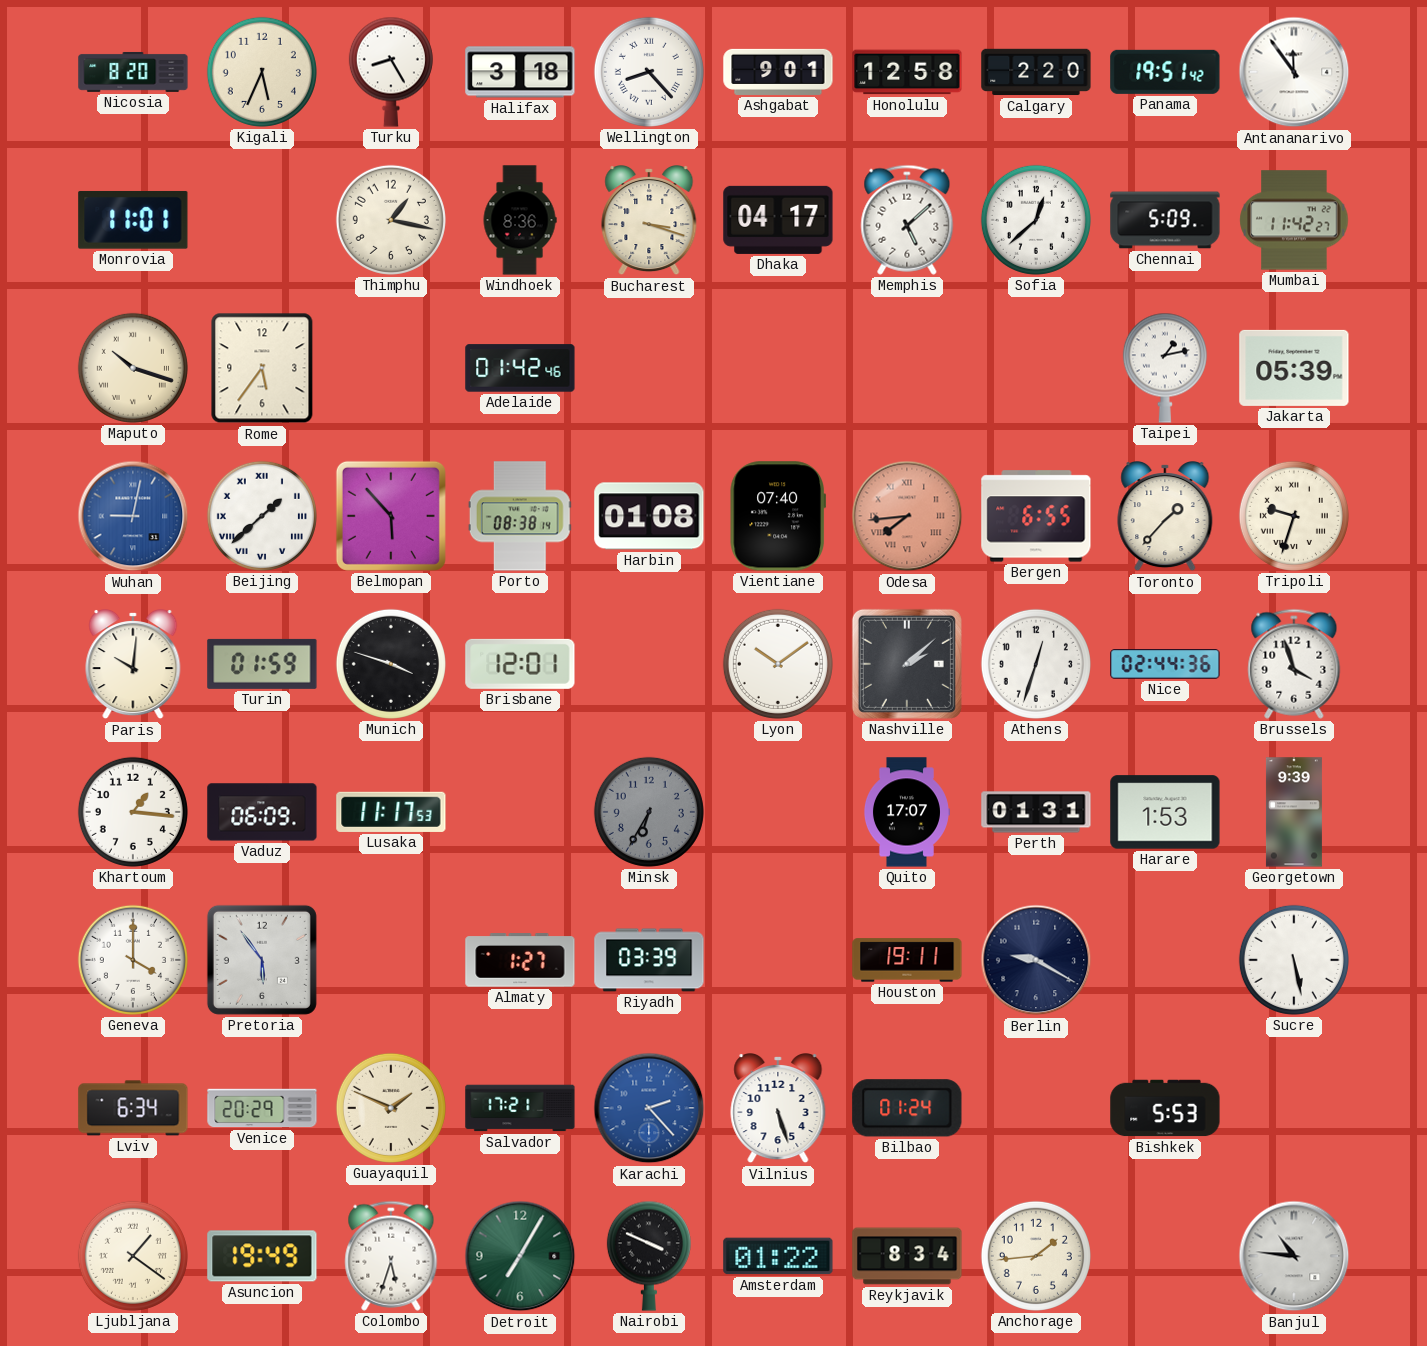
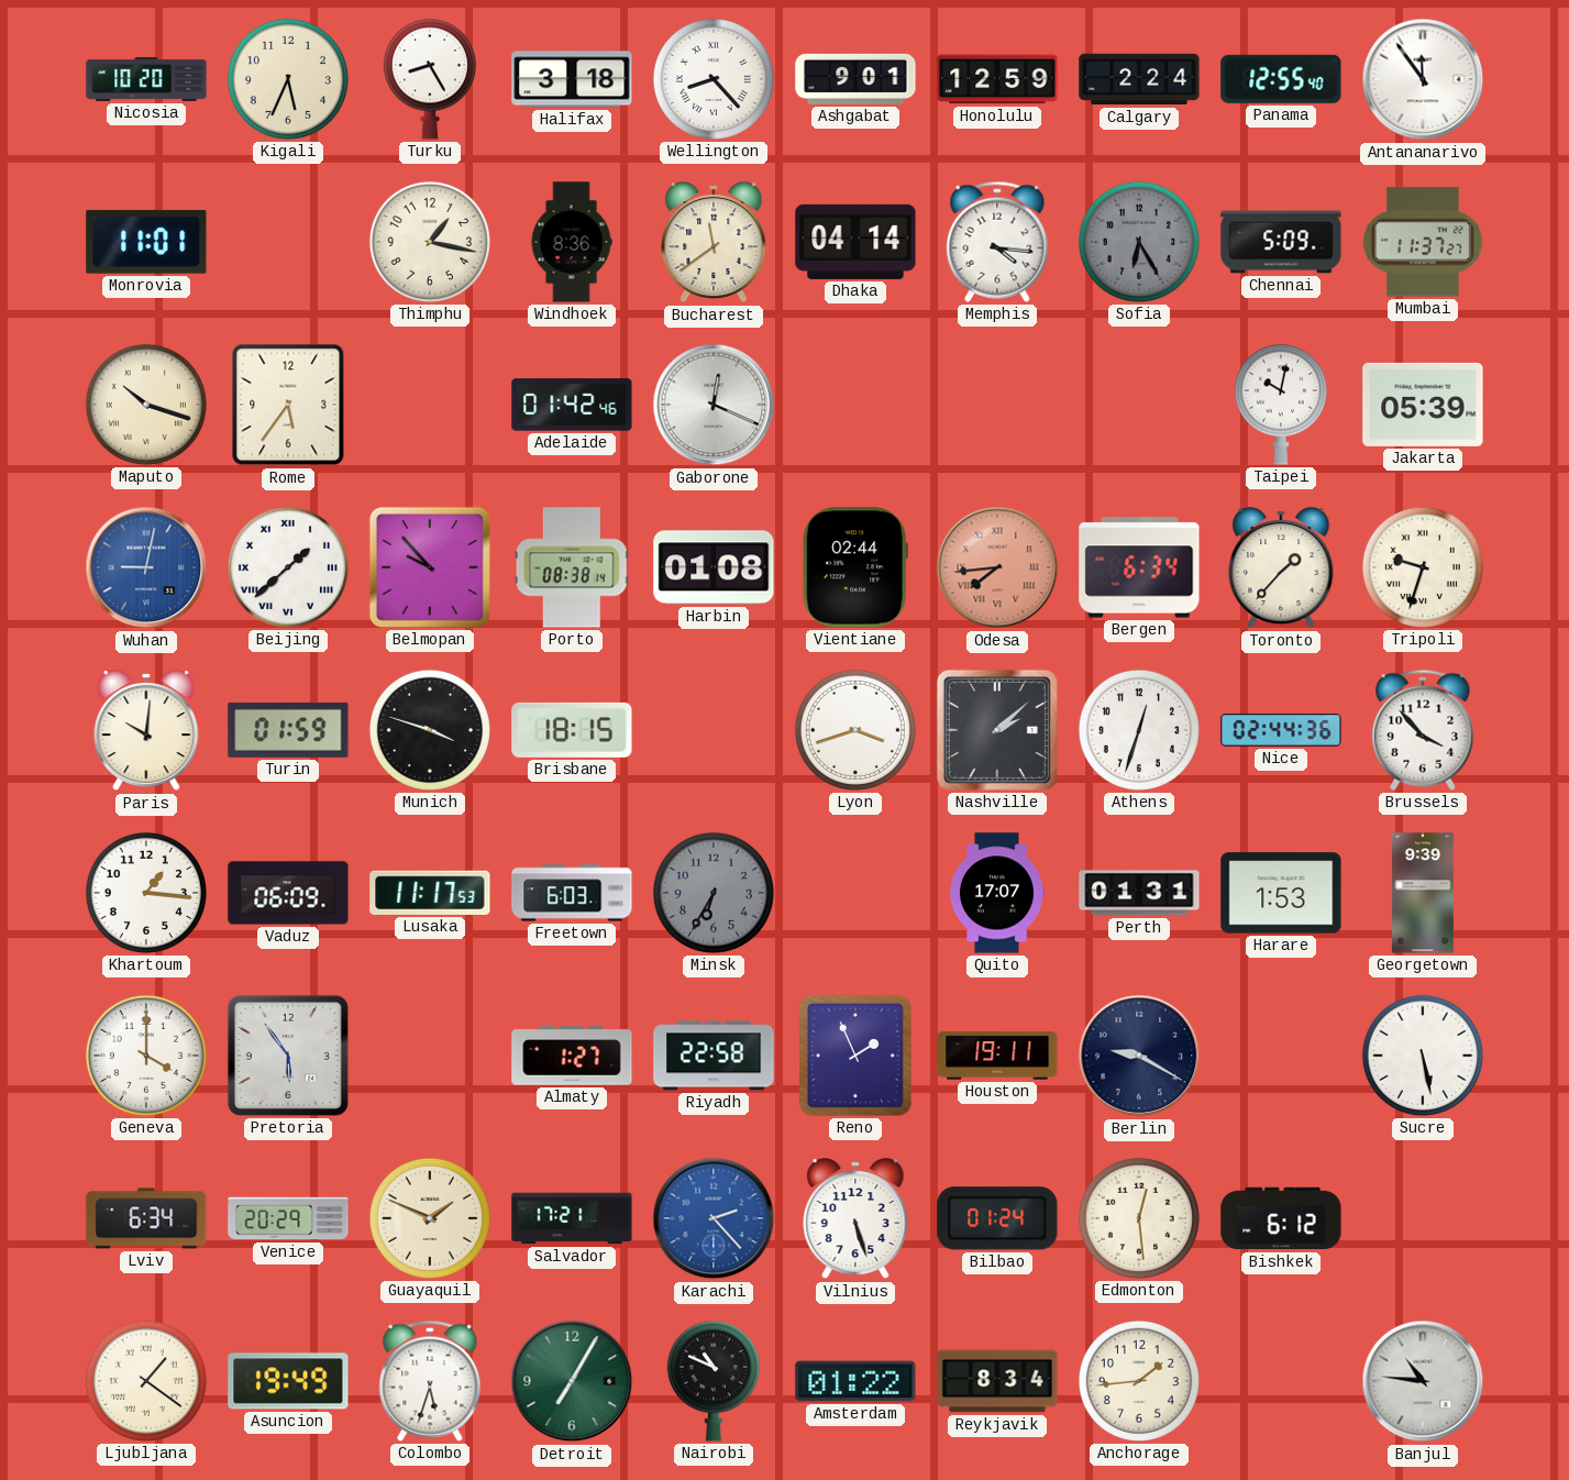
Nicosia: 8:20 -> 10:20 (146, 79)
Honolulu: 12:58 -> 12:59 (997, 79)
Calgary: 2:20 -> 2:24 (1139, 79)
Panama: 19:51 -> 12:55 (1281, 79)
Bucharest: 3:18 -> 11:39 (714, 243)
Dhaka: 04:17 -> 04:14 (855, 242)
Memphis: 5:08 -> 4:16 (997, 242)
Sofia: 12:38 -> 6:25 (1139, 242)
Sofia dial: white -> grey (1139, 242)
Mumbai: 11:42 -> 11:37 (1423, 242)
Gaborone: none -> 12:19 (714, 405)
Taipei: 1:13 -> 10:02 (1281, 405)
Belmopan: 5:53 -> 9:53 (430, 567)
Vientiane: 07:40 -> 02:44 (854, 567)
Bergen: 6:55 -> 6:34 (1139, 567)
Brisbane: 12:01 -> 18:15 (572, 730)
Lyon: 10:09 -> 3:42 (855, 730)
Brussels: 3:57 -> 3:53 (1423, 730)
Freetown: none -> 6:03 (572, 893)
Riyadh: 03:39 -> 22:58 (714, 1056)
Reno: none -> 1:56 (855, 1056)
Edmonton: none -> 12:29 (1139, 1218)
Bishkek: 5:53 -> 6:12 (1281, 1218)
Nairobi: 3:49 -> 10:49 (714, 1381)
